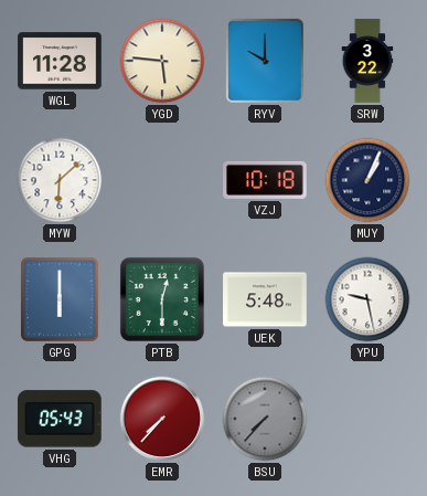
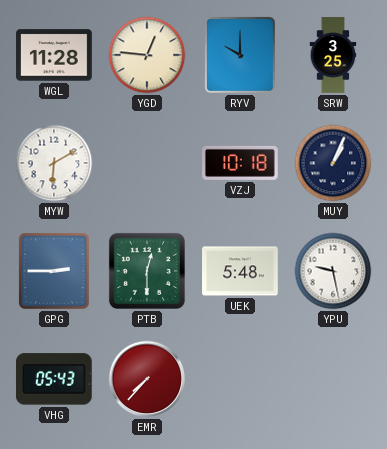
YGD: 5:46 -> 12:46 (147, 55)
SRW: 3:22 -> 3:25 (333, 55)
MYW: 6:08 -> 6:10 (54, 163)
GPG: 6:00 -> 2:45 (55, 271)
BSU: 7:37 -> none (265, 419)
